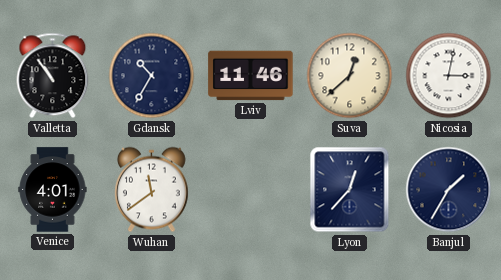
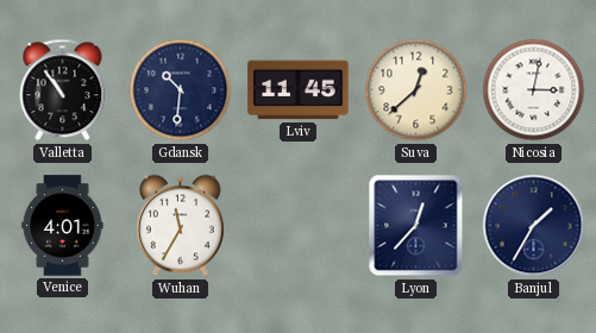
Gdansk: 10:35 -> 10:31 (181, 90)
Lviv: 11:46 -> 11:45 (299, 90)
Wuhan: 11:39 -> 11:35 (180, 226)
